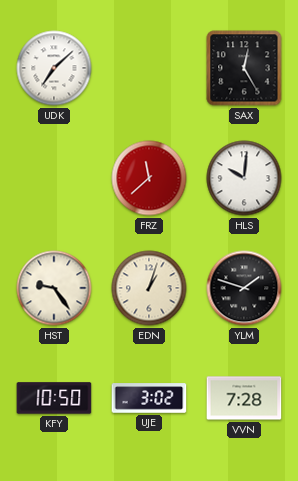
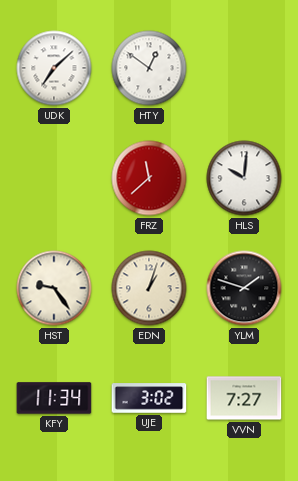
HTY: none -> 12:51 (149, 68)
SAX: 12:25 -> none (244, 68)
KFY: 10:50 -> 11:34 (54, 398)
VVN: 7:28 -> 7:27 (244, 398)
